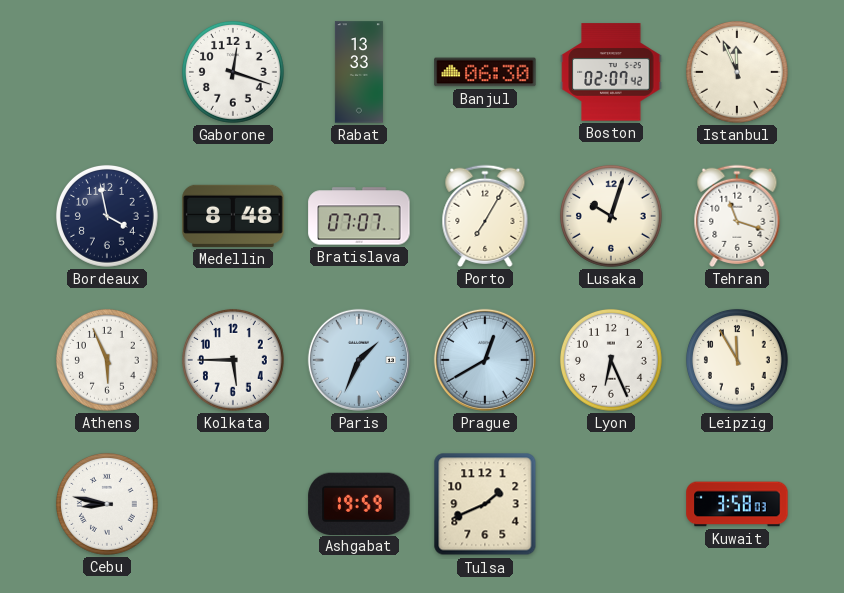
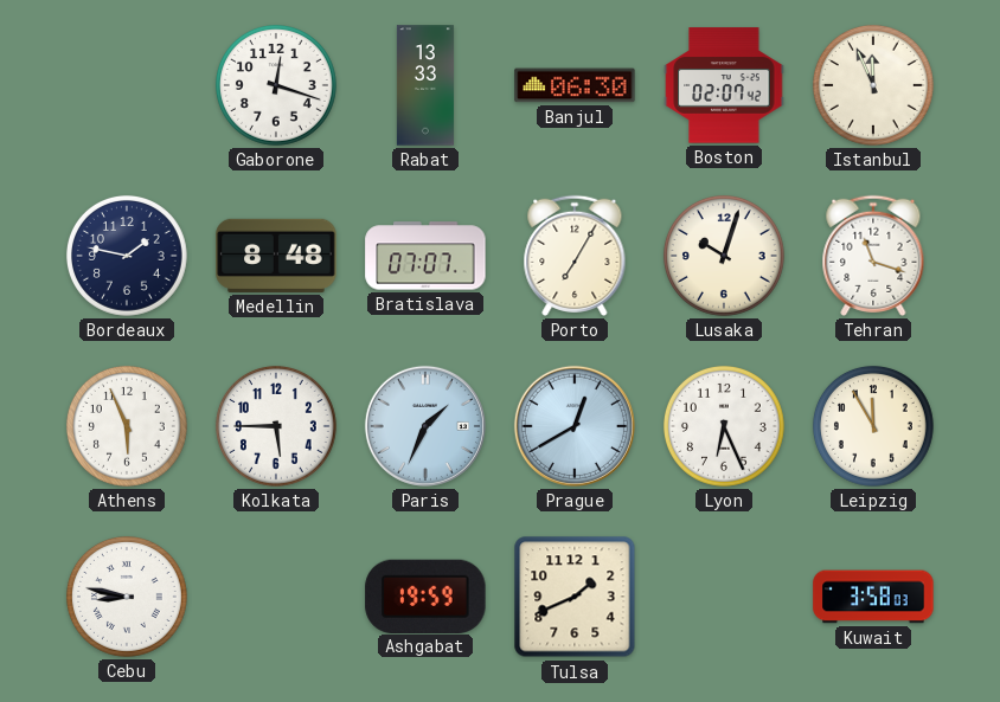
Bordeaux: 3:58 -> 1:47 (127, 256)
